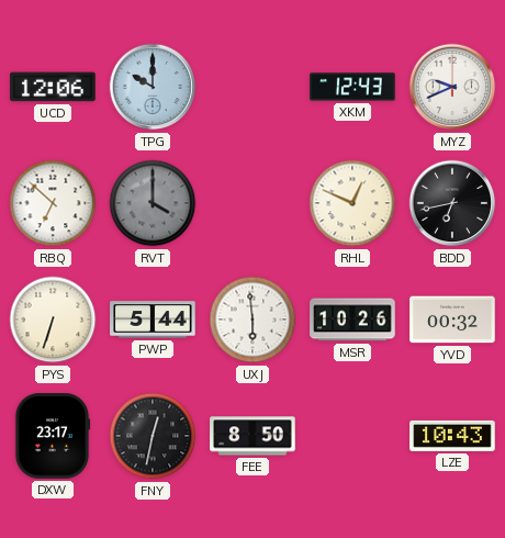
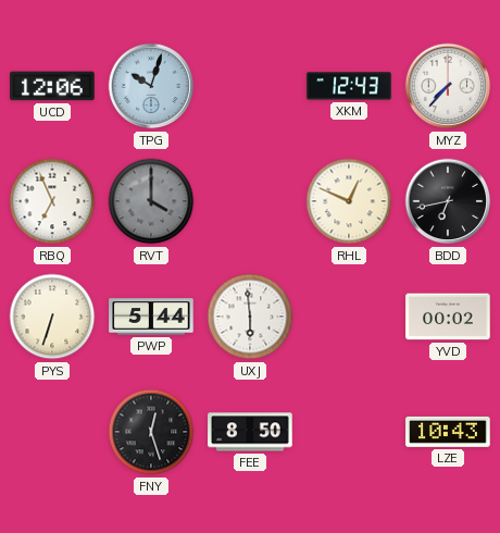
TPG: 10:00 -> 10:03 (151, 86)
MYZ: 9:41 -> 7:37 (448, 86)
RBQ: 6:52 -> 6:56 (52, 201)
MSR: 10:26 -> none (352, 320)
YVD: 00:32 -> 00:02 (448, 317)
DXW: 23:17 -> none (53, 436)
FNY: 12:32 -> 12:27 (151, 432)
